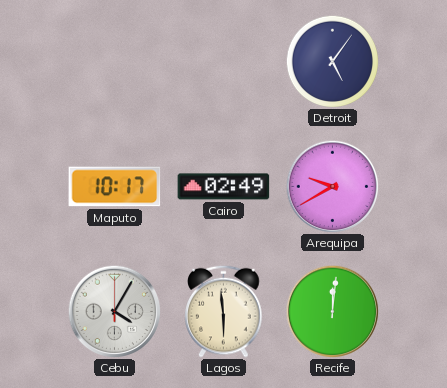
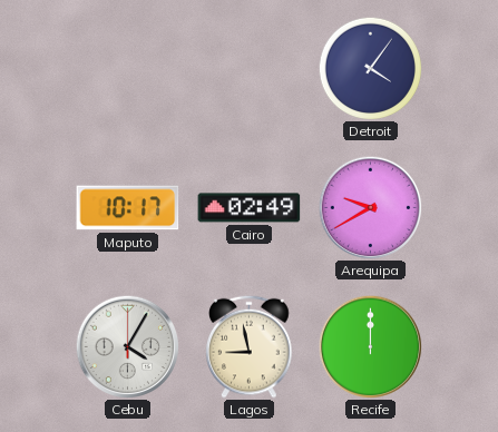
Detroit: 5:06 -> 4:06 (370, 68)
Lagos: 5:59 -> 8:58 (250, 346)
Recife: 12:01 -> 12:00 (370, 346)
